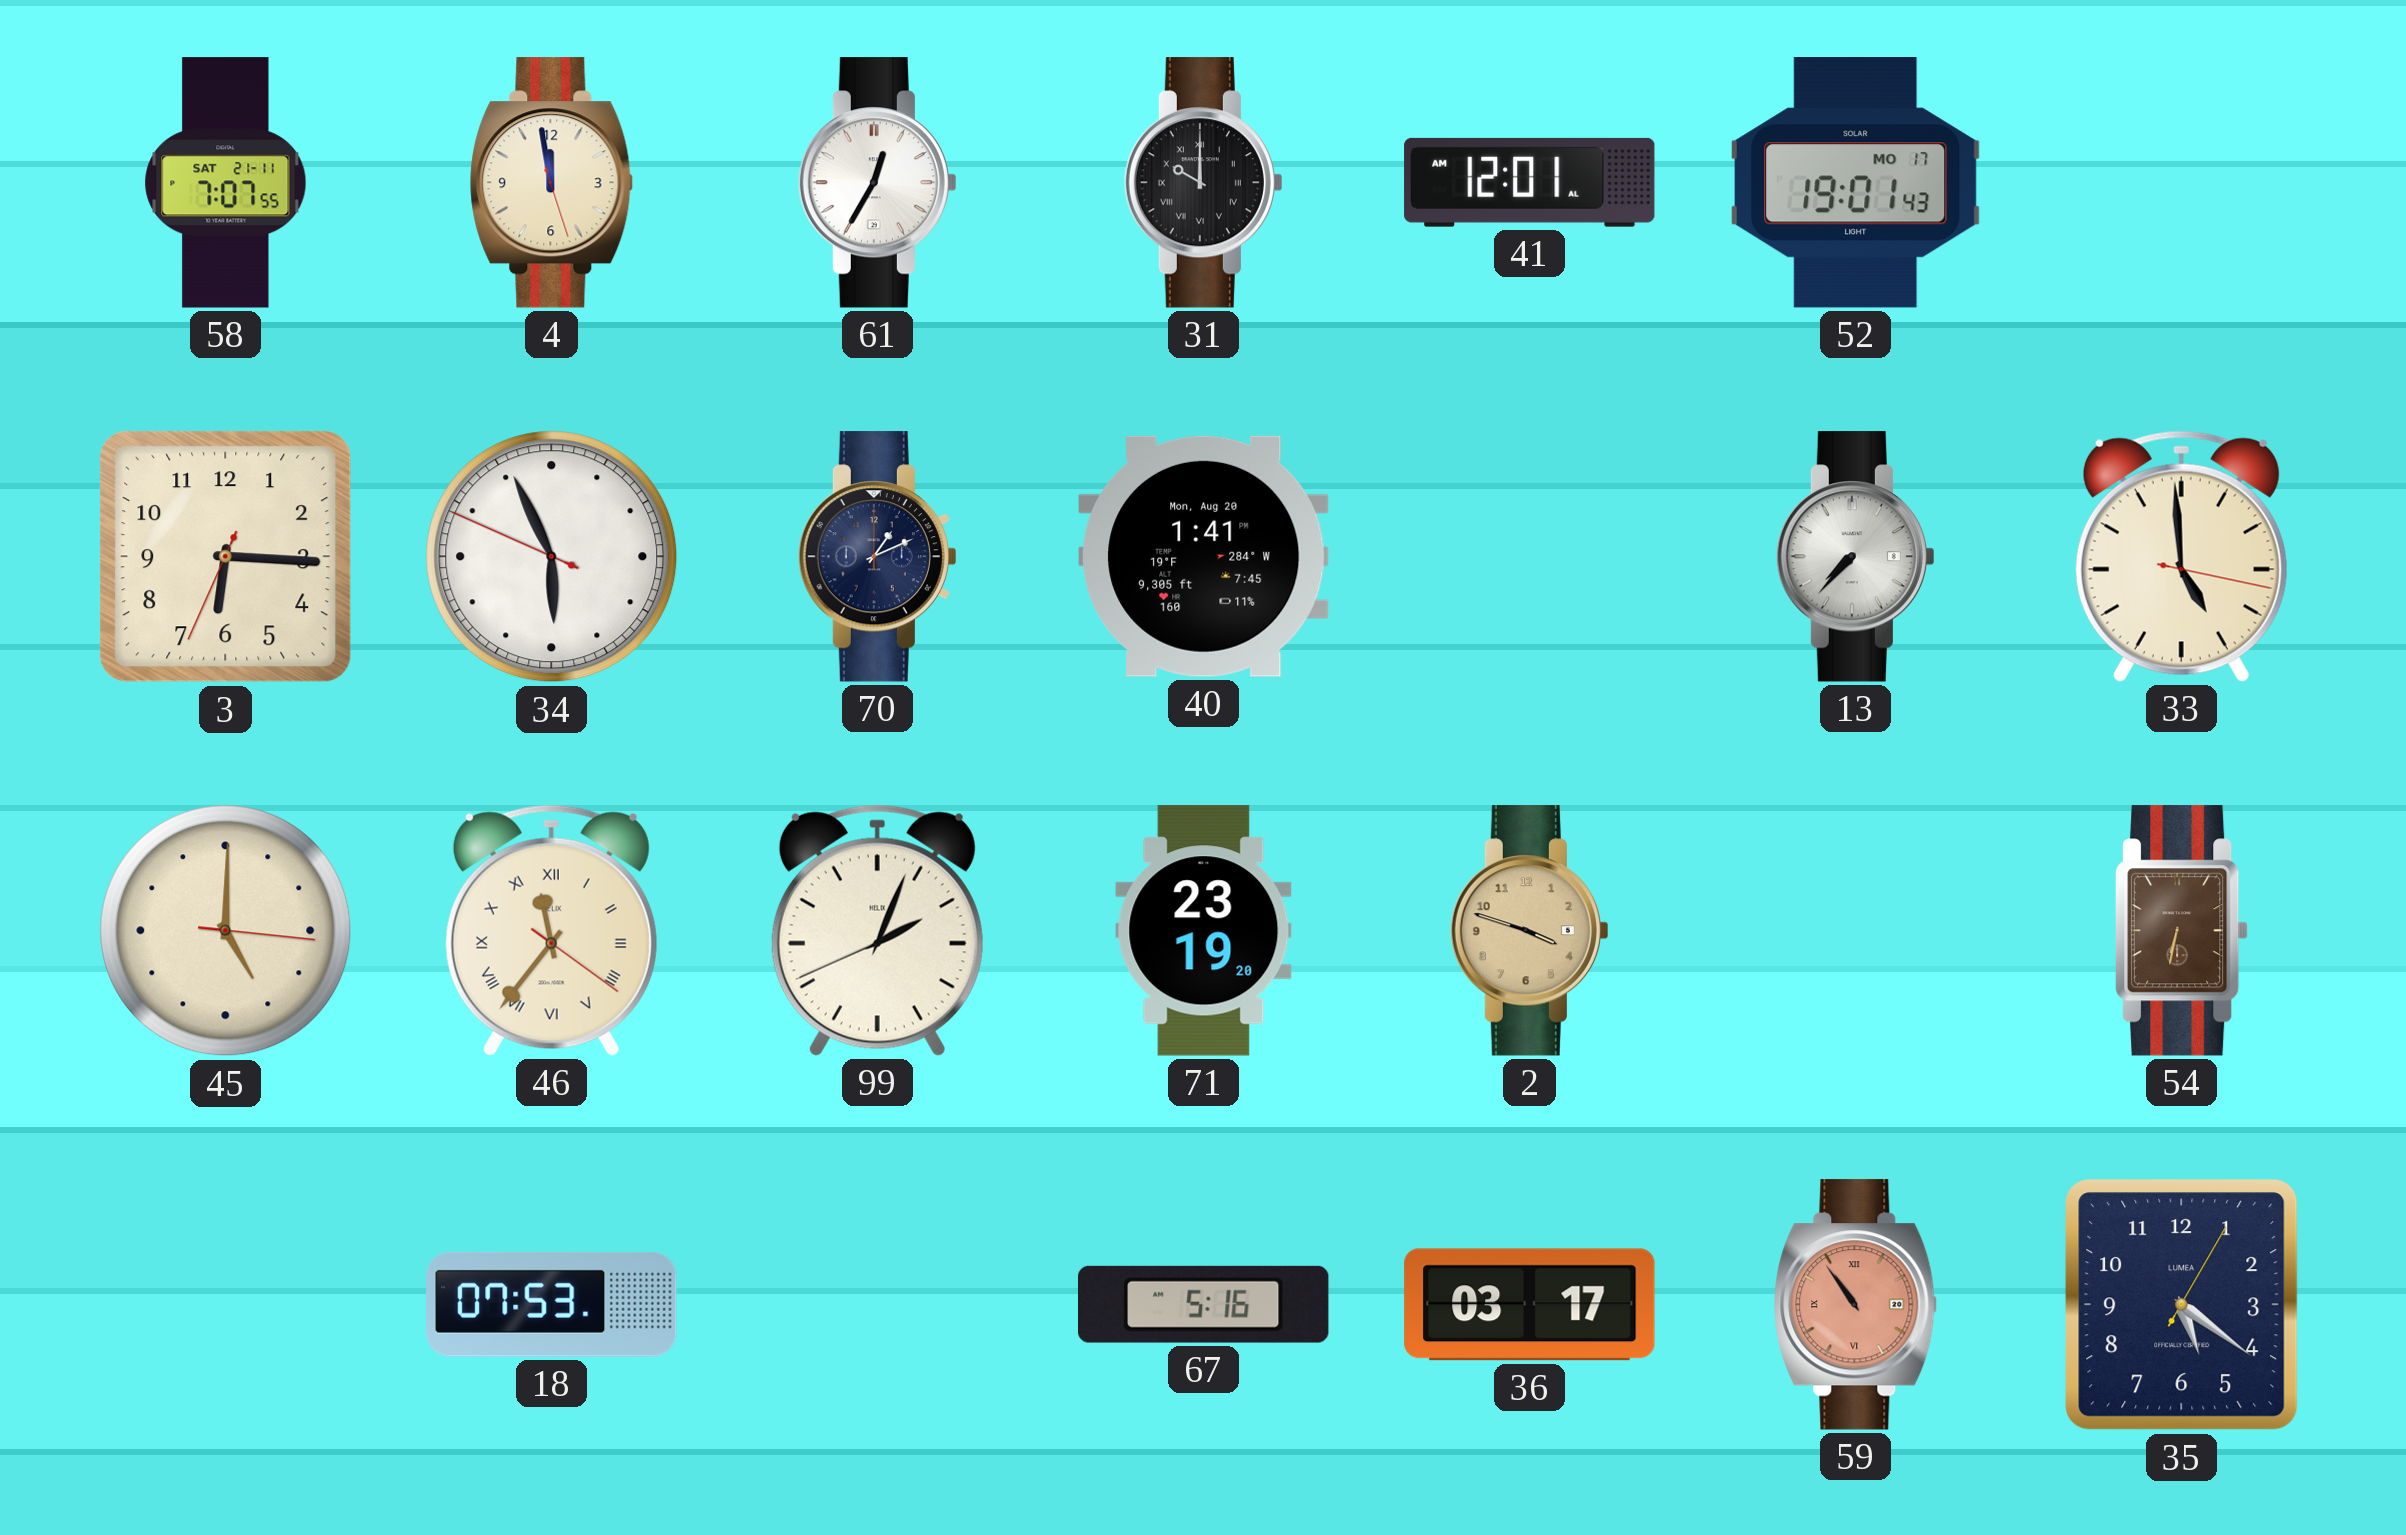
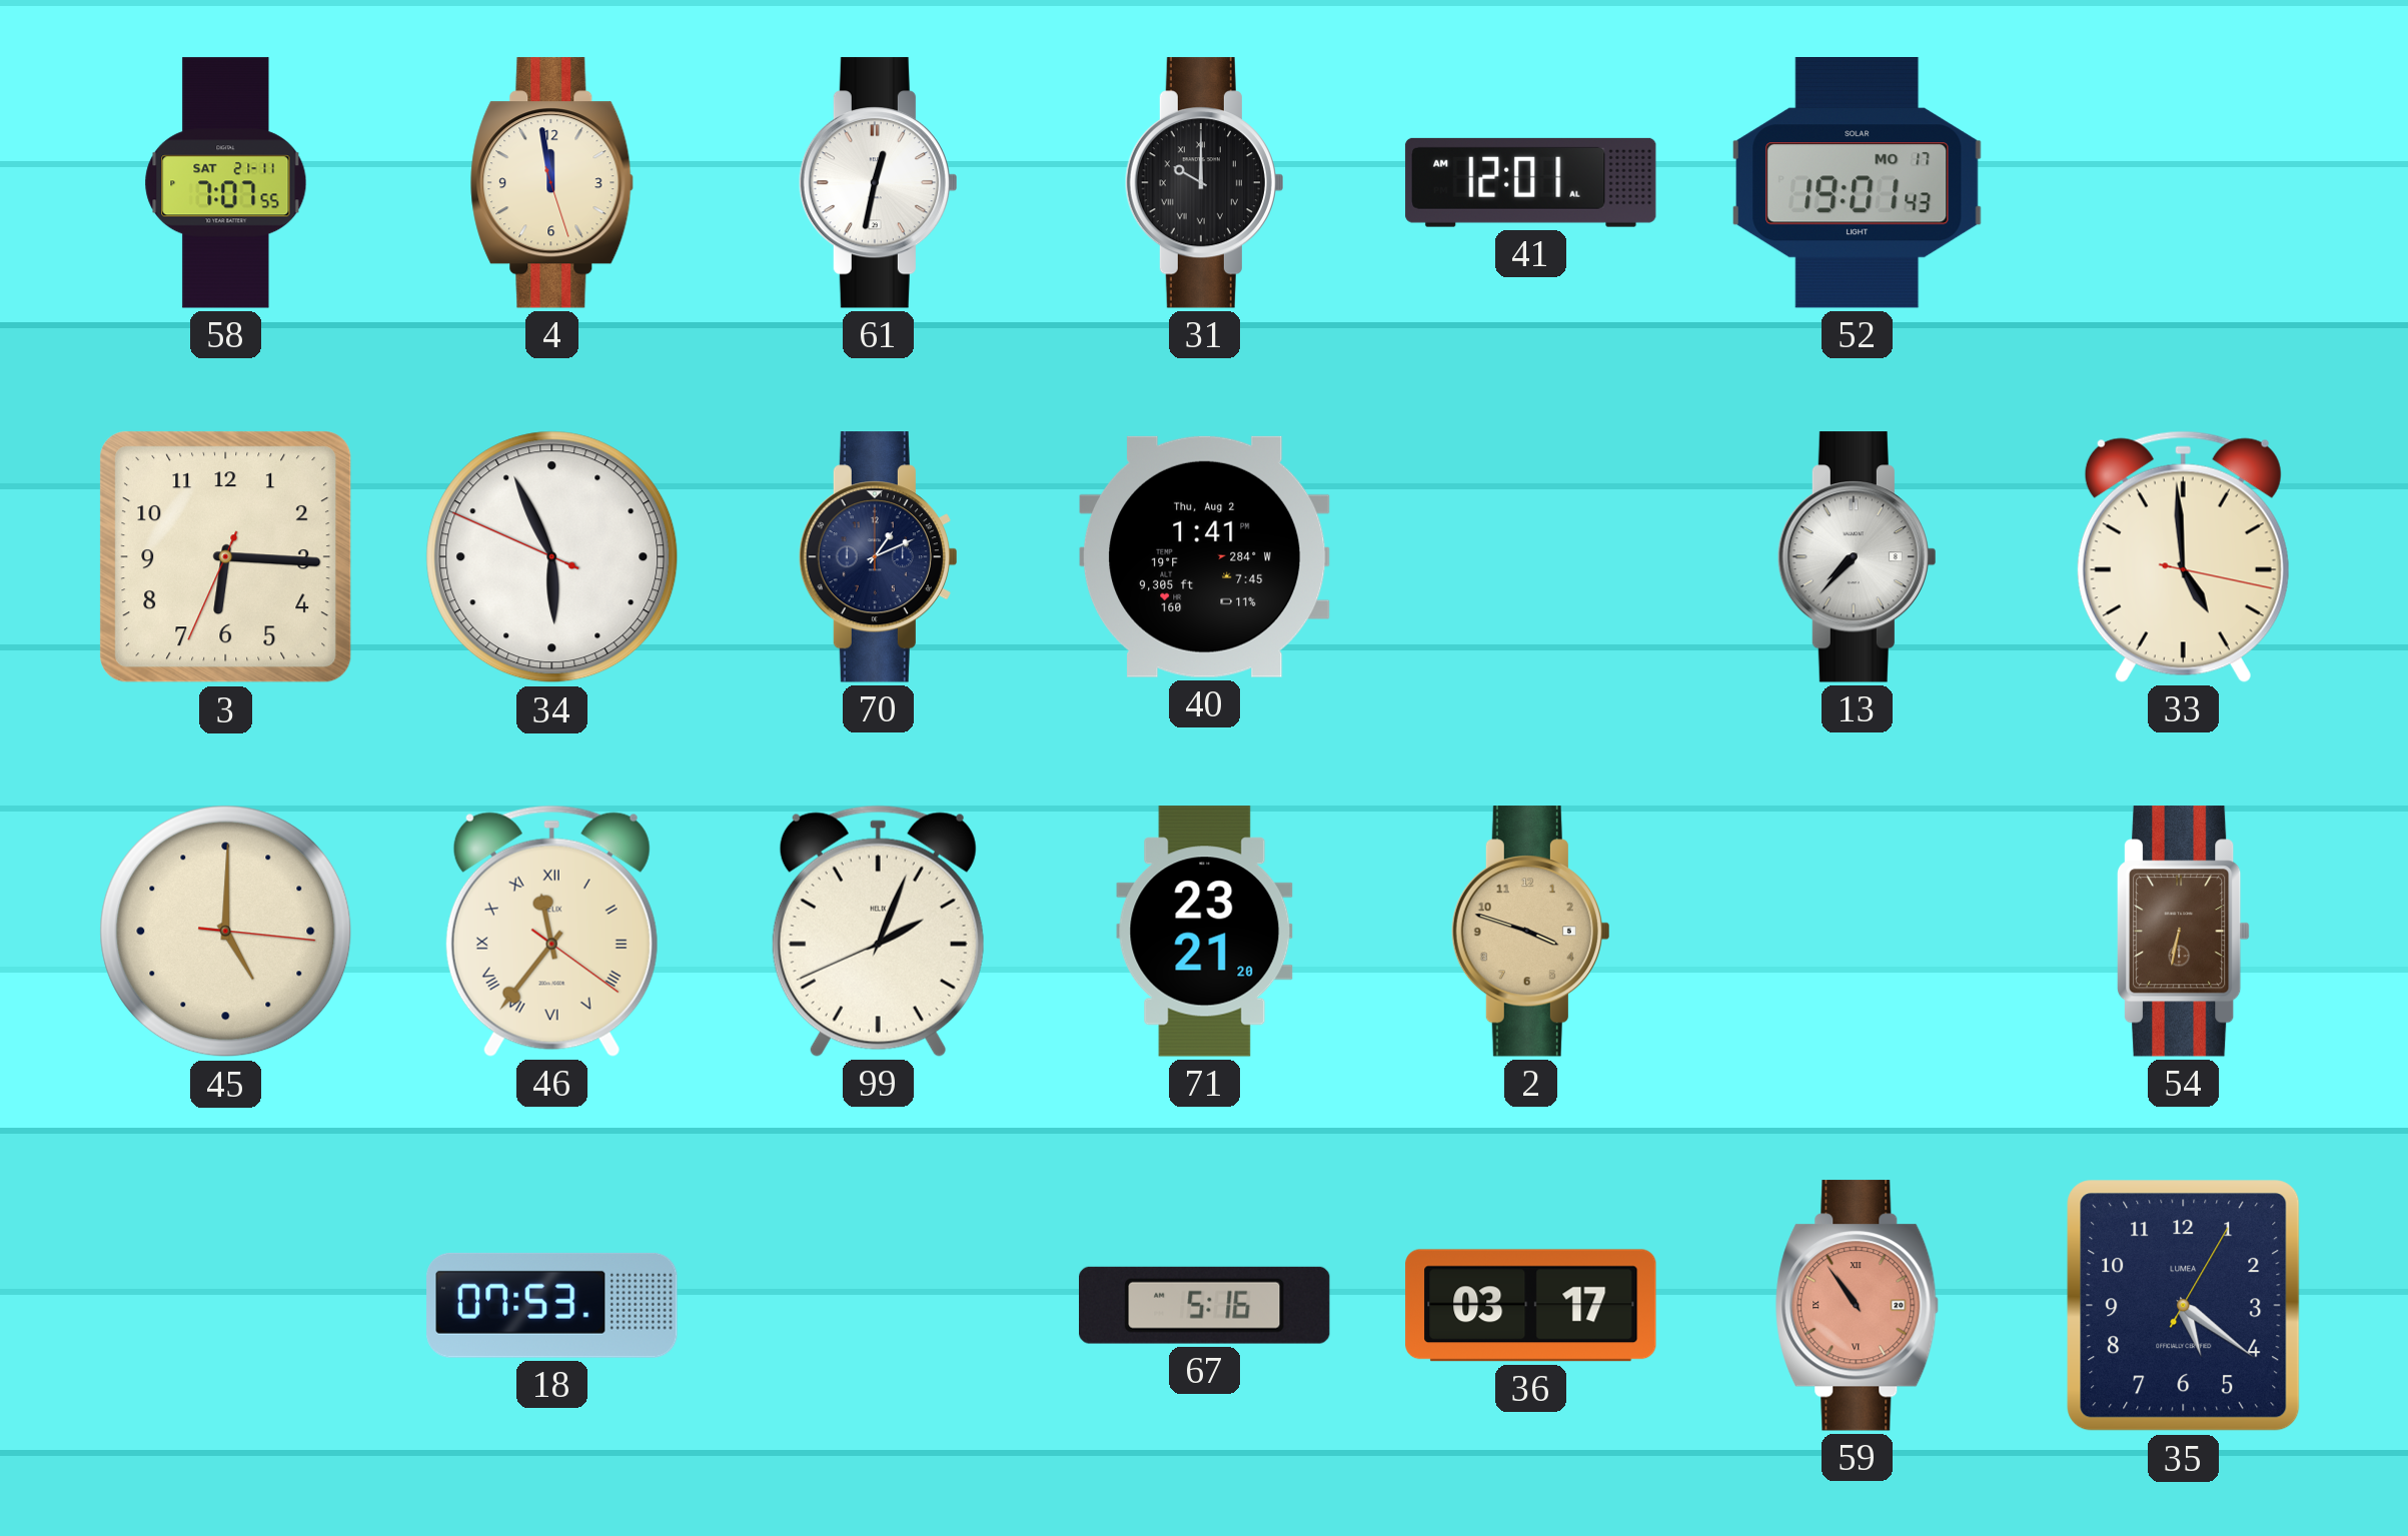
61: 12:35 -> 12:32 (878, 183)
40 date: Mon, Aug 20 -> Thu, Aug 2 (1205, 556)
71: 23:19 -> 23:21 (1205, 932)
